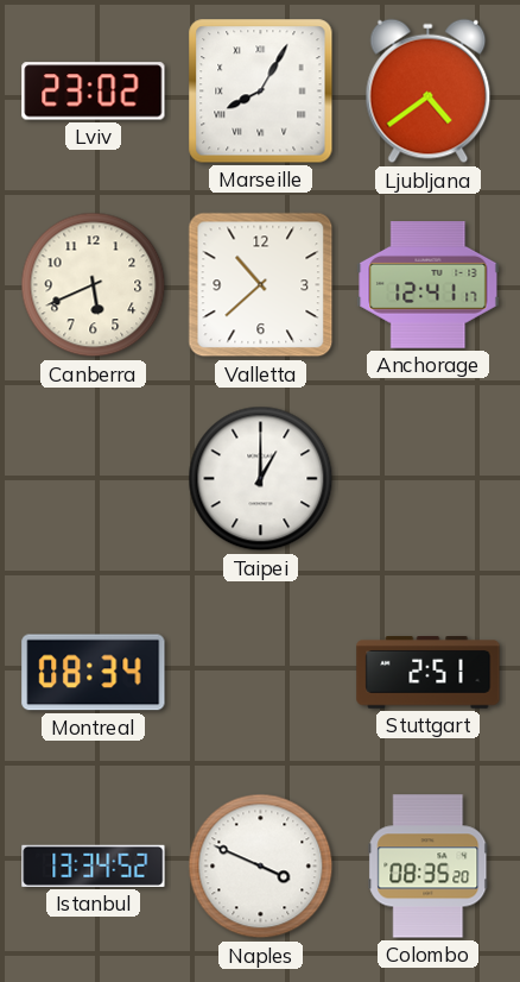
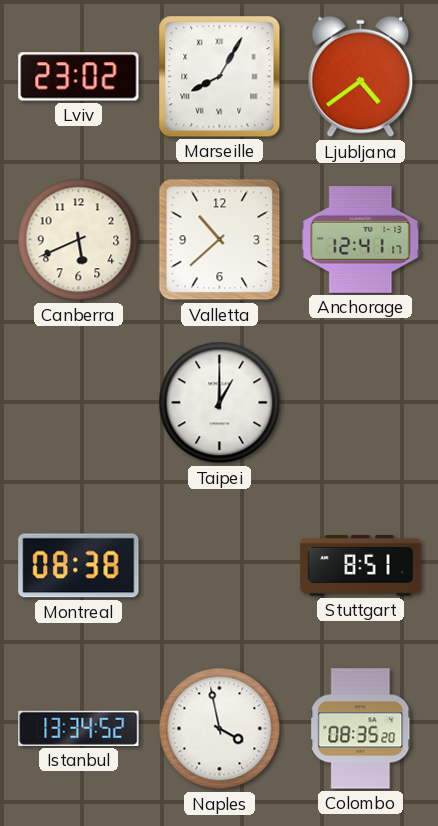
Montreal: 08:34 -> 08:38 (79, 566)
Stuttgart: 2:51 -> 8:51 (361, 566)
Naples: 3:49 -> 3:58 (220, 729)
